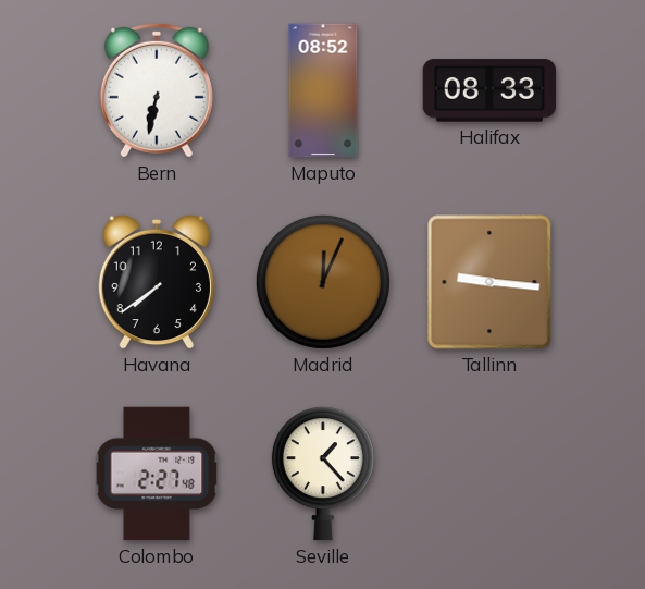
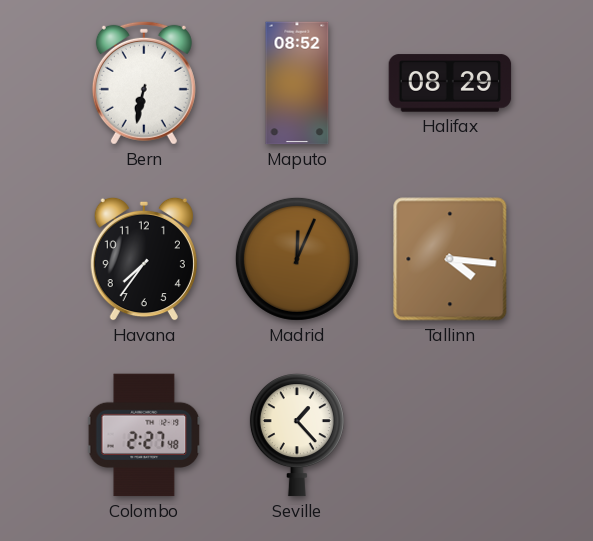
Halifax: 08:33 -> 08:29 (450, 83)
Havana: 7:39 -> 7:36 (144, 259)
Tallinn: 9:16 -> 4:16 (450, 259)
